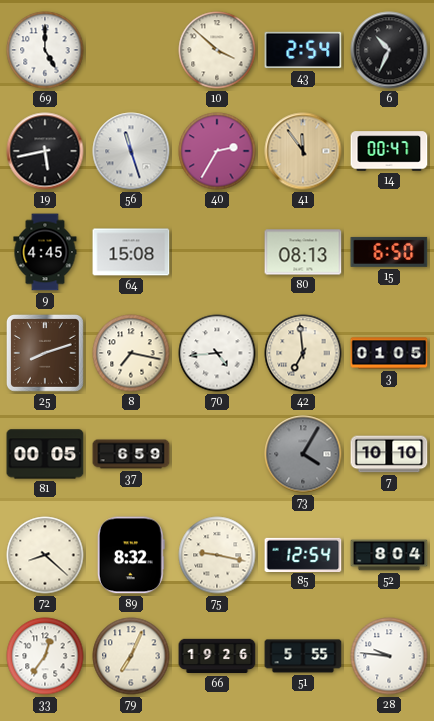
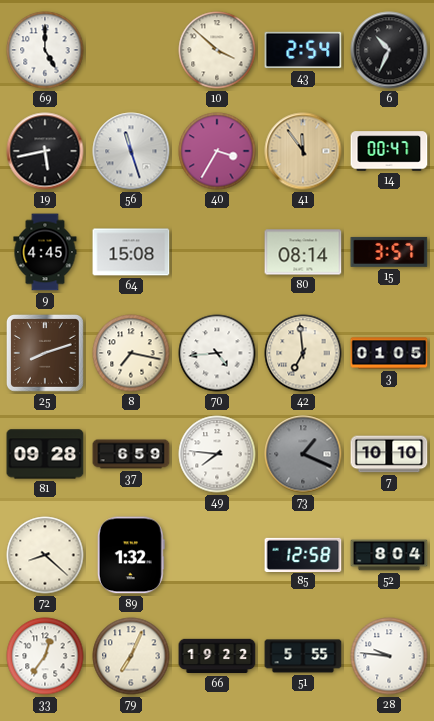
40: 2:35 -> 3:35 (217, 151)
80: 08:13 -> 08:14 (303, 252)
15: 6:50 -> 3:57 (389, 252)
81: 00:05 -> 09:28 (45, 454)
49: none -> 7:46 (217, 454)
73: 4:05 -> 1:19 (303, 454)
89: 8:32 -> 1:32 (131, 555)
75: 9:17 -> none (217, 555)
85: 12:54 -> 12:58 (303, 554)
66: 19:26 -> 19:22 (217, 656)
